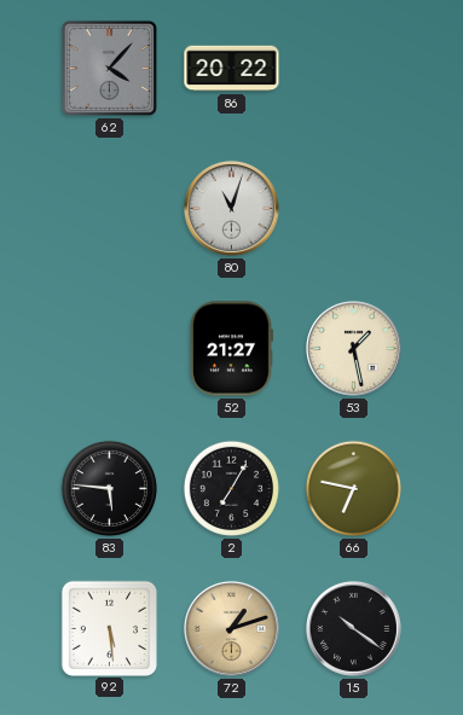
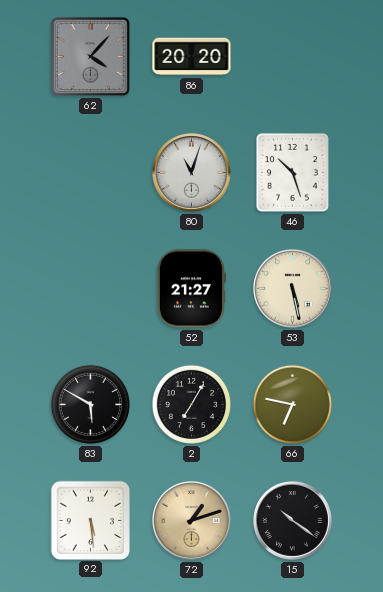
86: 20:22 -> 20:20 (192, 57)
46: none -> 10:27 (293, 173)
53: 1:28 -> 5:28 (292, 288)
83: 5:46 -> 5:50 (90, 404)
